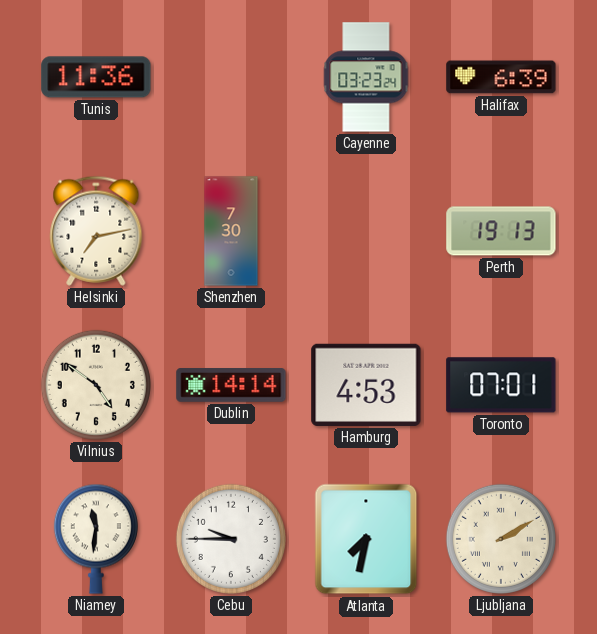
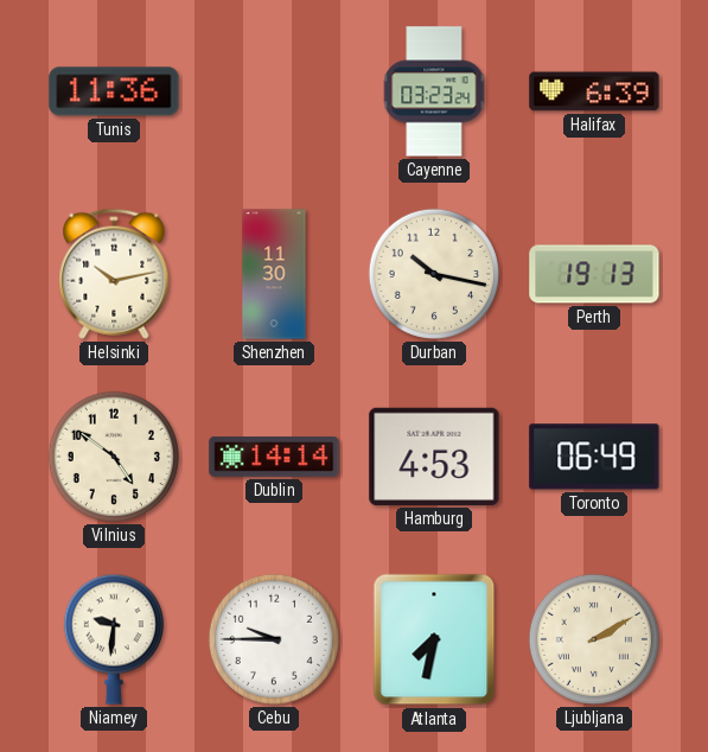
Helsinki: 7:13 -> 10:13 (114, 274)
Shenzhen: 7:30 -> 11:30 (274, 274)
Durban: none -> 10:17 (434, 274)
Toronto: 07:01 -> 06:49 (594, 457)
Niamey: 11:31 -> 9:31 (114, 639)
